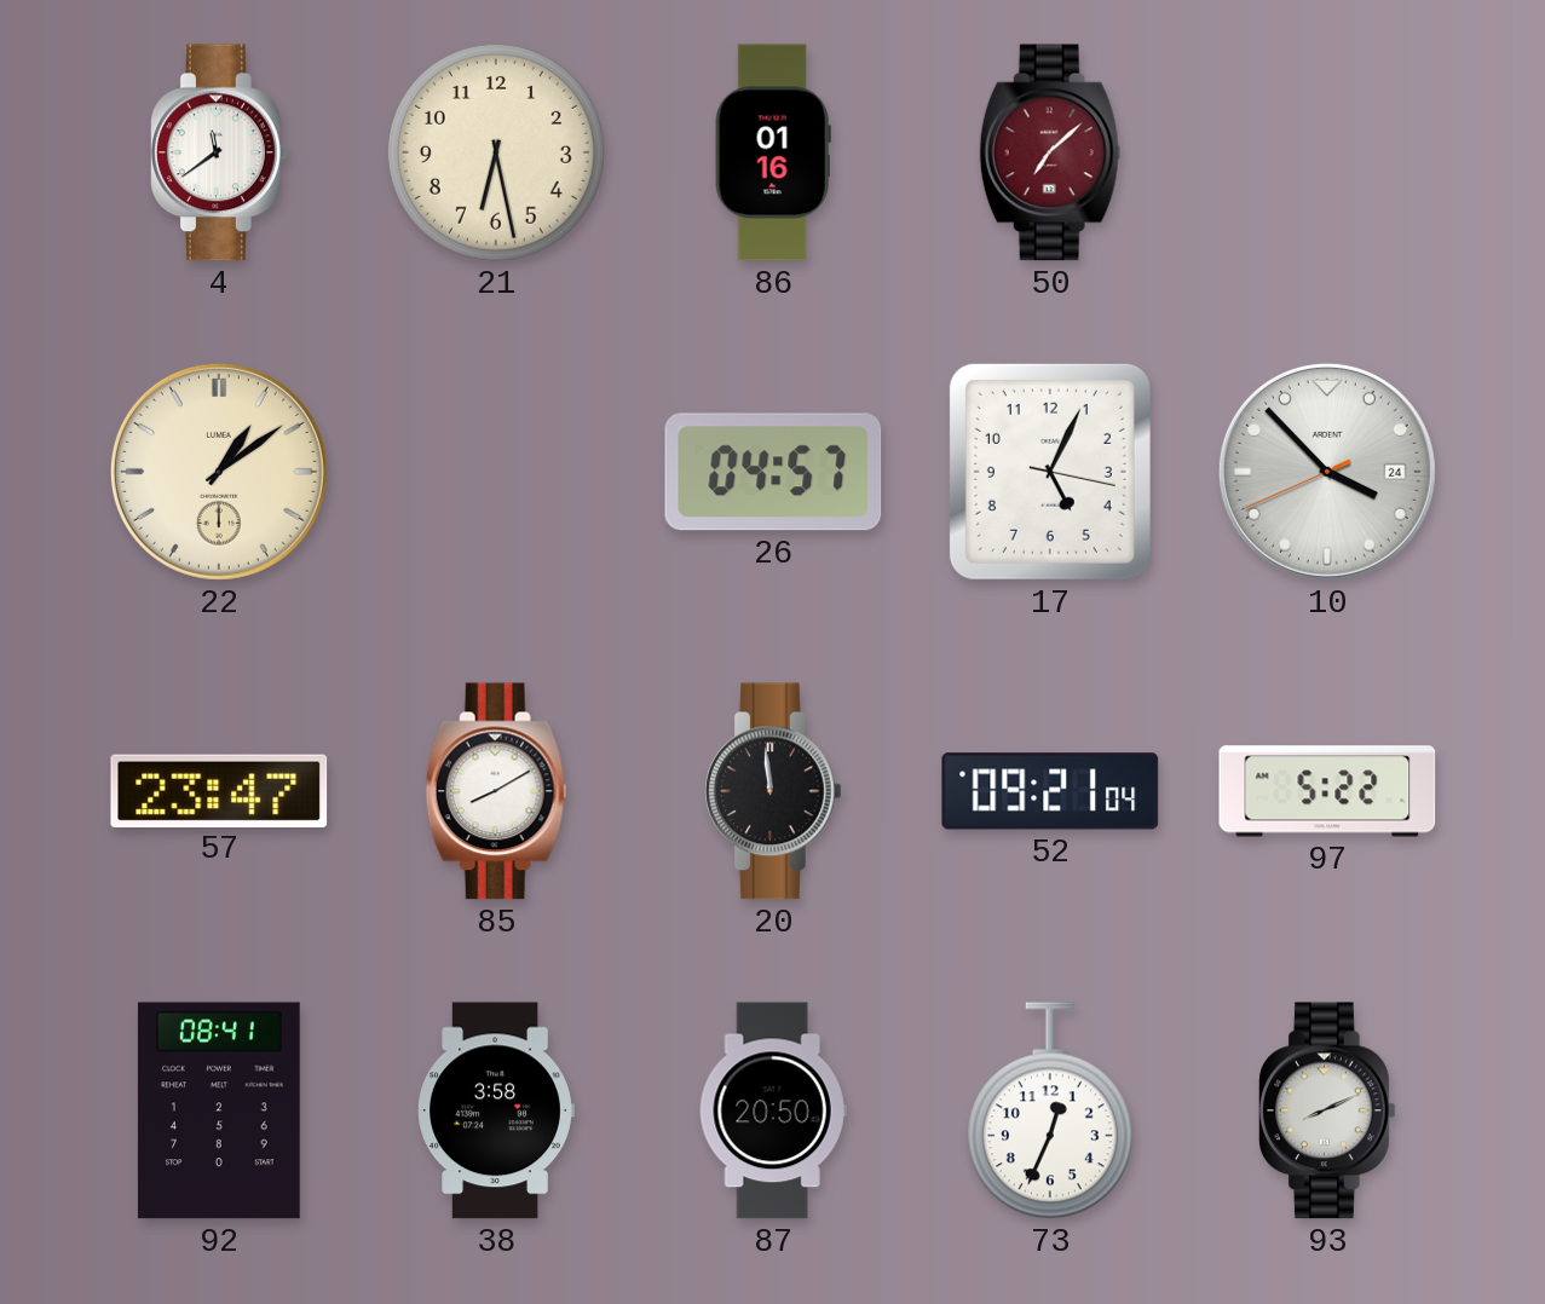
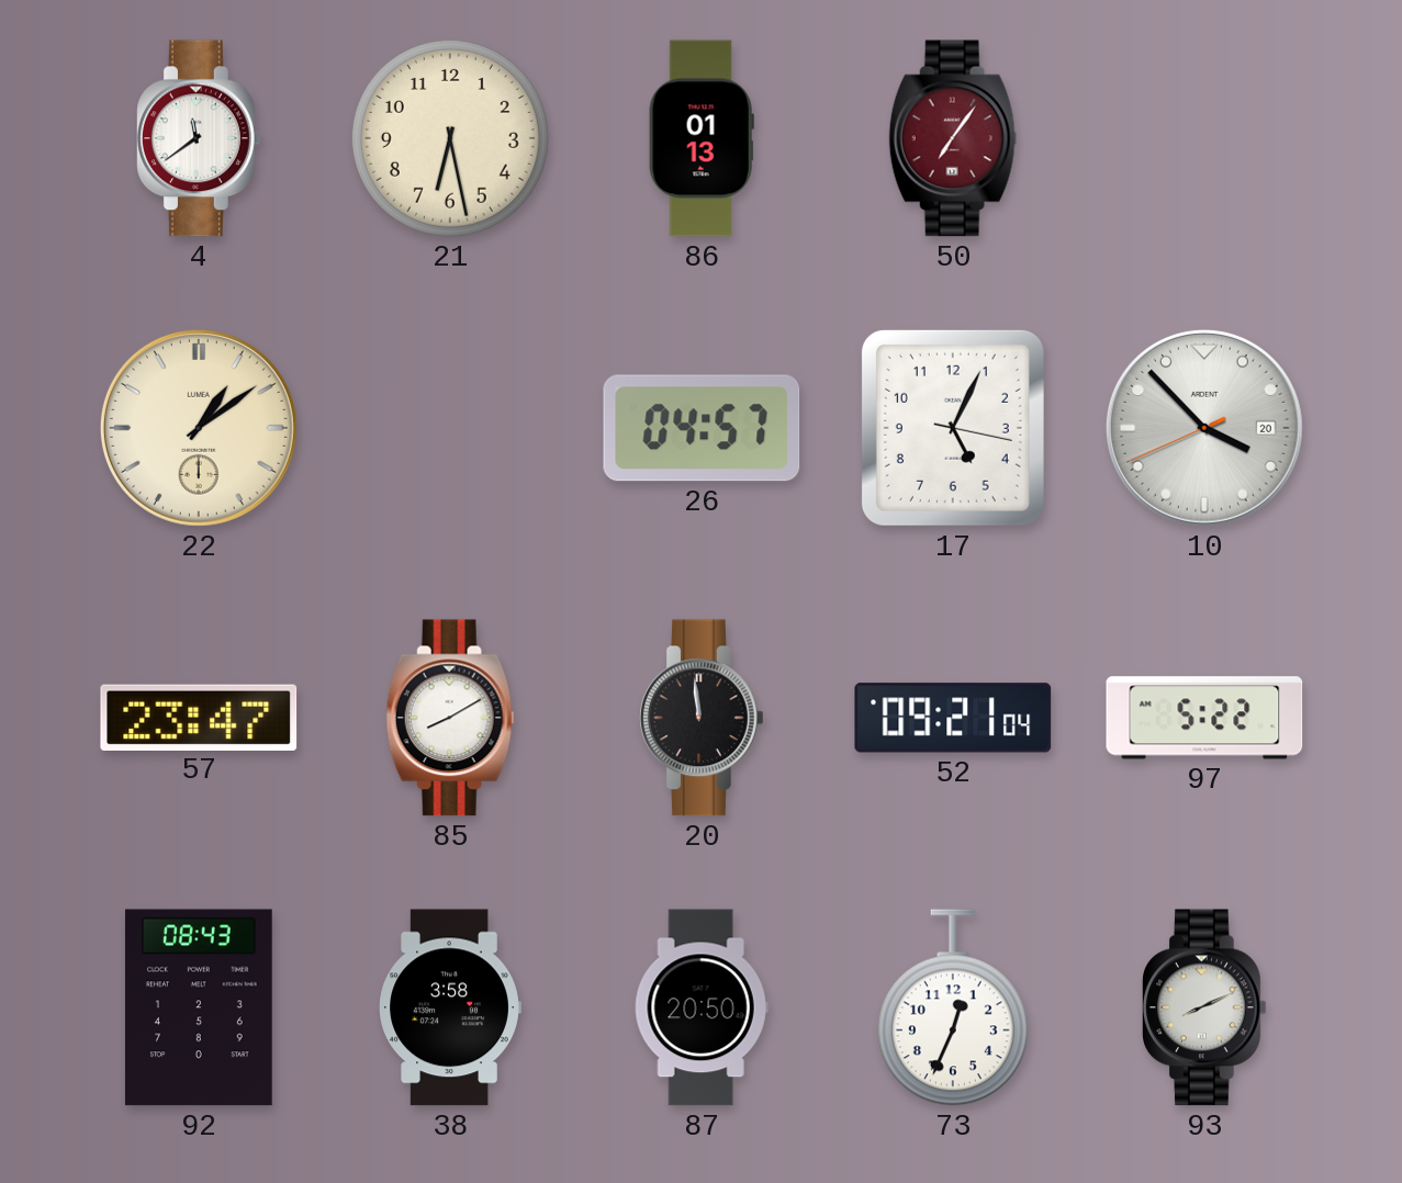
86: 01:16 -> 01:13 (702, 138)
50: 7:08 -> 7:06 (953, 138)
10 date: 24 -> 20 (1204, 428)
92: 08:41 -> 08:43 (199, 1007)
